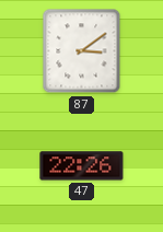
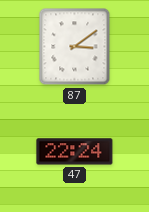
47: 22:26 -> 22:24 (75, 152)
